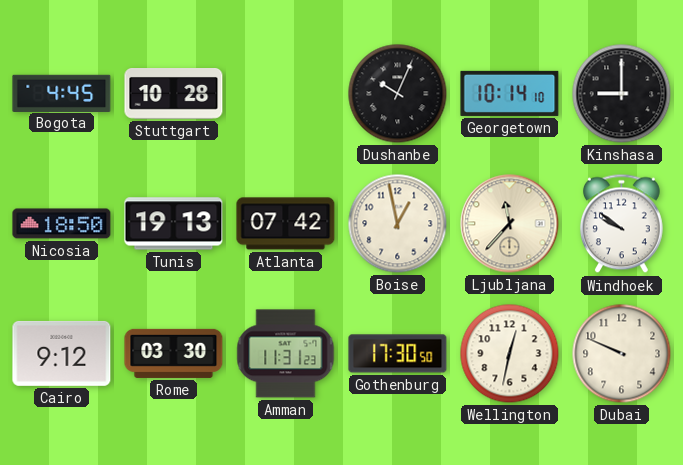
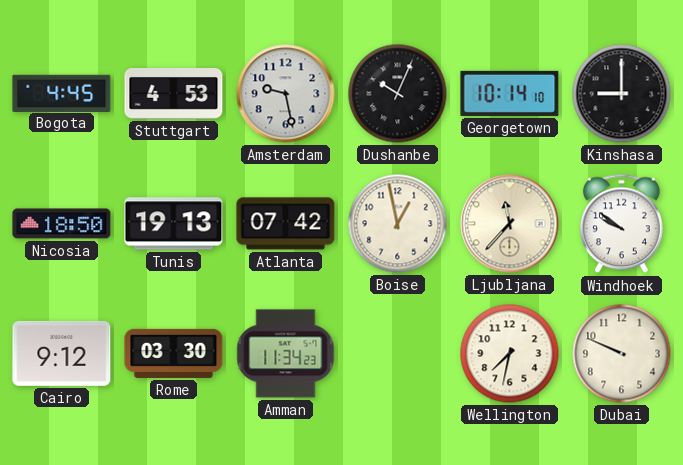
Stuttgart: 10:28 -> 4:53 (174, 94)
Amsterdam: none -> 9:28 (286, 94)
Amman: 11:31 -> 11:34 (286, 354)
Gothenburg: 17:30 -> none (398, 354)
Wellington: 12:32 -> 7:32 (510, 354)
